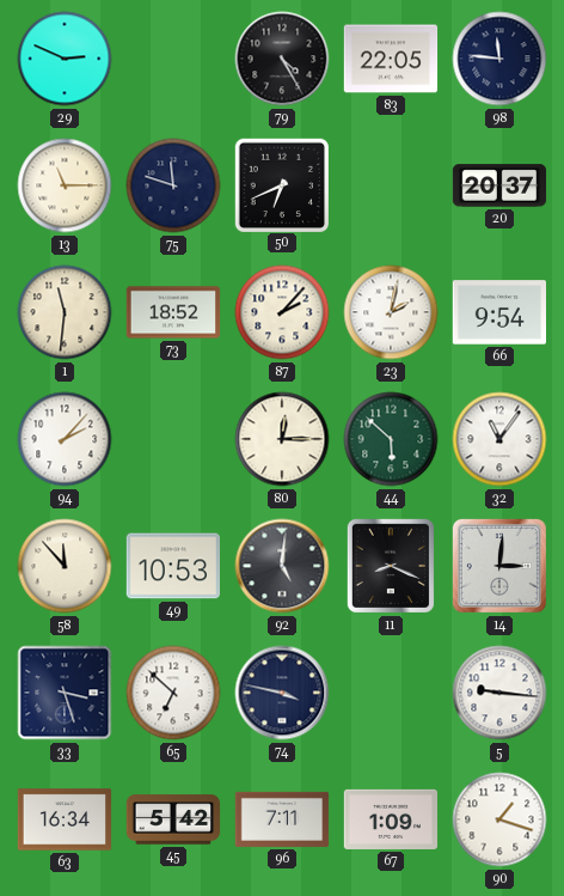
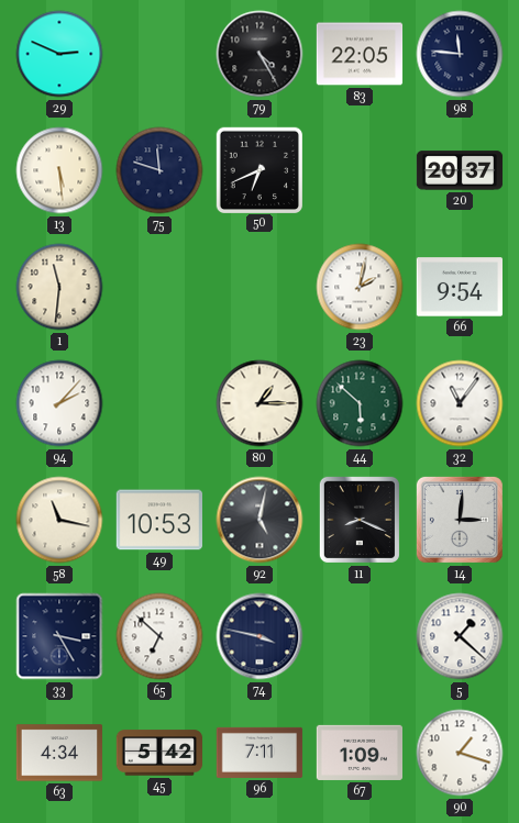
13: 11:15 -> 5:29 (59, 170)
73: 18:52 -> none (173, 312)
87: 2:07 -> none (282, 312)
80: 12:15 -> 1:15 (259, 403)
58: 11:53 -> 11:17 (59, 520)
92: 5:01 -> 5:02 (259, 520)
33: 3:27 -> 3:25 (59, 636)
5: 9:16 -> 1:22 (460, 636)
63: 16:34 -> 4:34 (59, 753)
